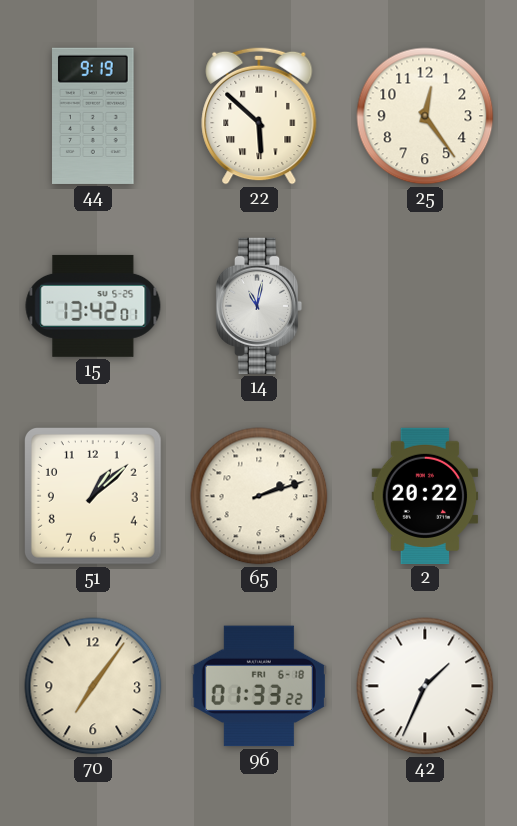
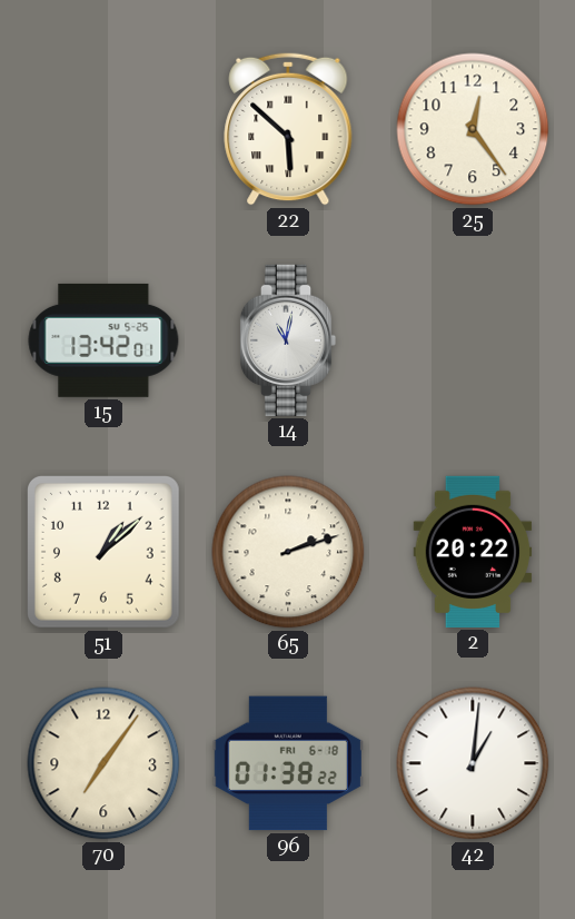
44: 9:19 -> none (94, 116)
96: 01:33 -> 01:38 (288, 763)
42: 1:34 -> 1:01 (473, 763)
